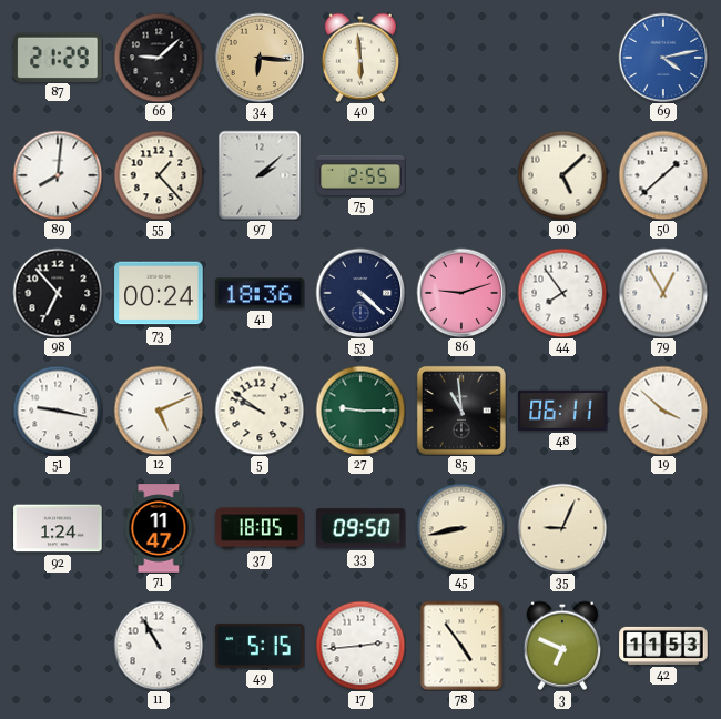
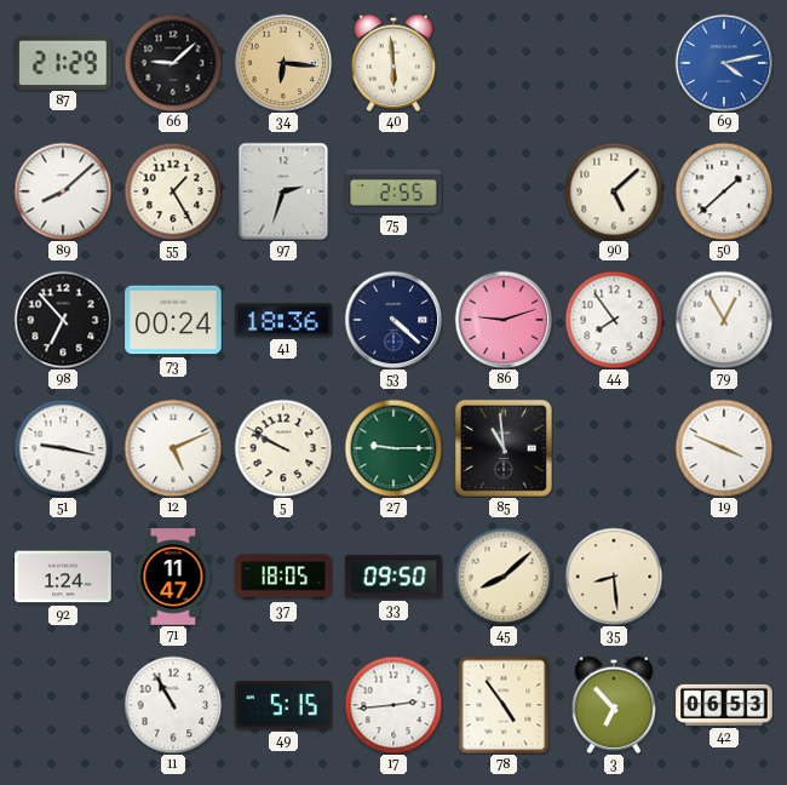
89: 8:01 -> 8:08 (63, 191)
55: 1:23 -> 1:25 (173, 191)
97: 2:08 -> 2:33 (283, 191)
5: 9:51 -> 9:50 (283, 448)
48: 06:11 -> none (562, 411)
19: 3:52 -> 3:49 (724, 448)
45: 8:43 -> 8:08 (504, 577)
35: 9:04 -> 8:29 (614, 577)
3: 6:49 -> 6:53 (614, 705)
42: 11:53 -> 06:53 (724, 705)
